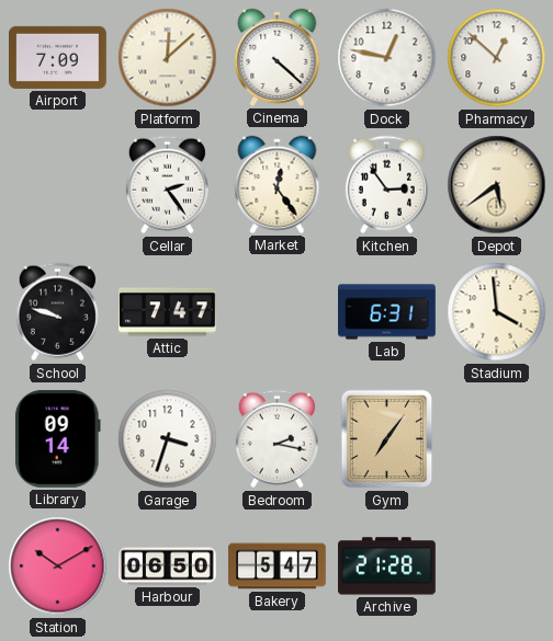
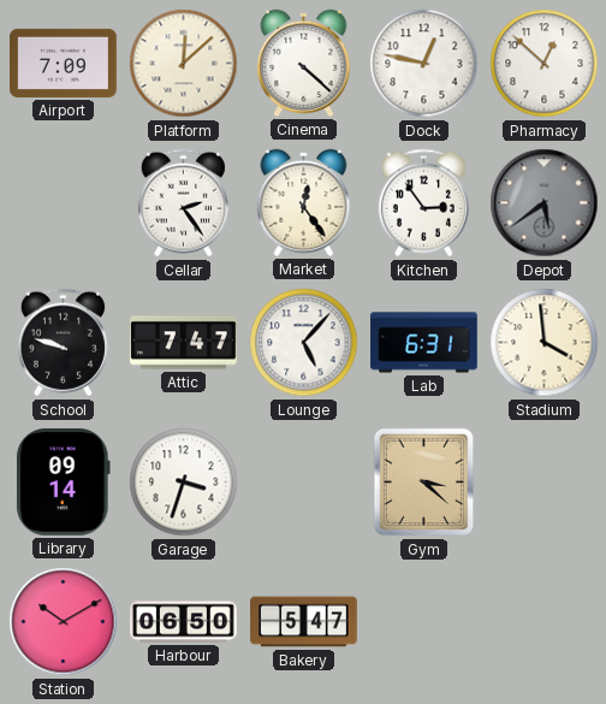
Depot dial: cream -> grey (545, 203)
Lounge: none -> 5:07 (304, 343)
Bedroom: 2:17 -> none (276, 439)
Gym: 7:06 -> 3:22 (424, 483)
Archive: 21:28 -> none (387, 566)
